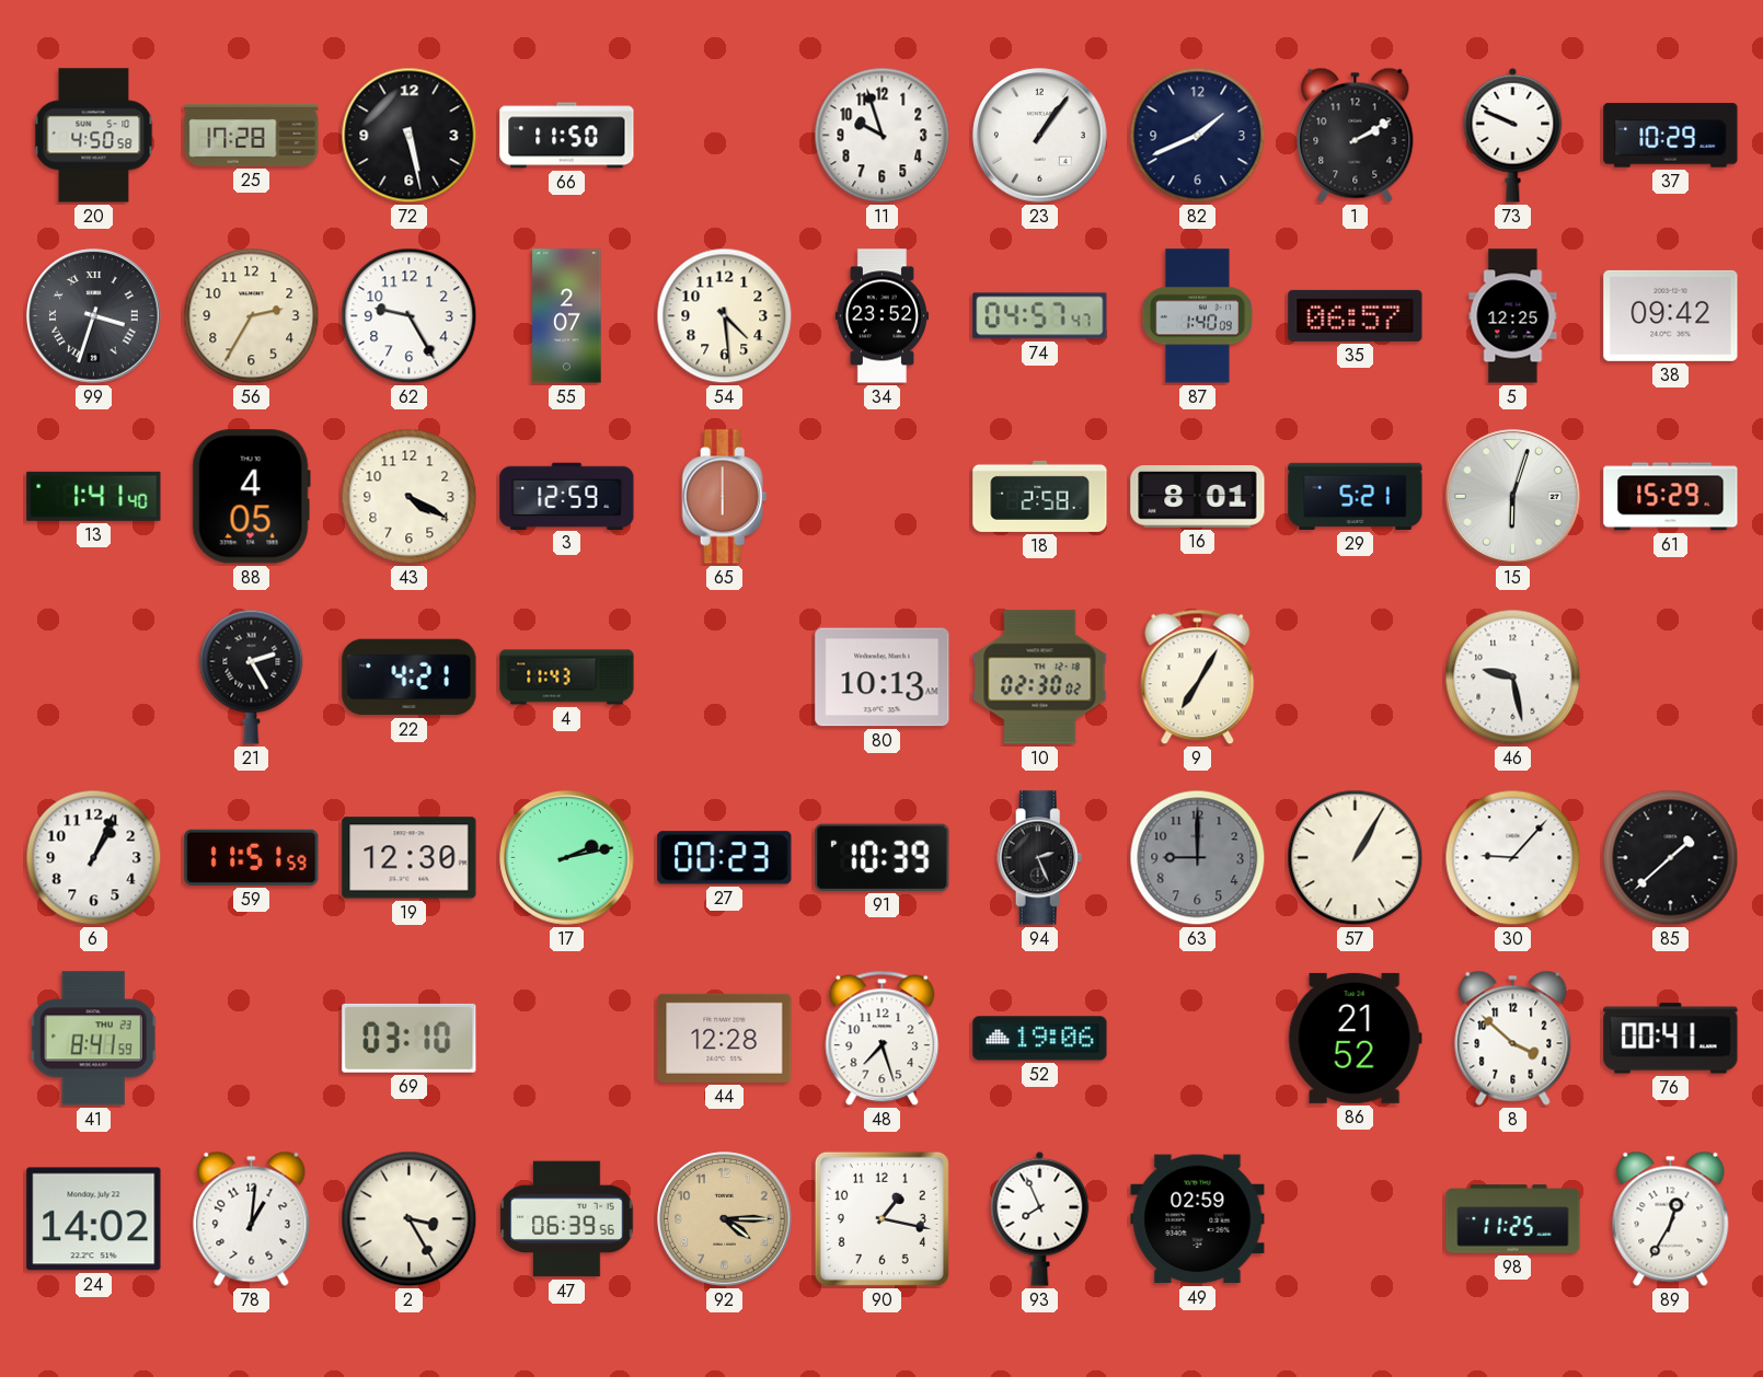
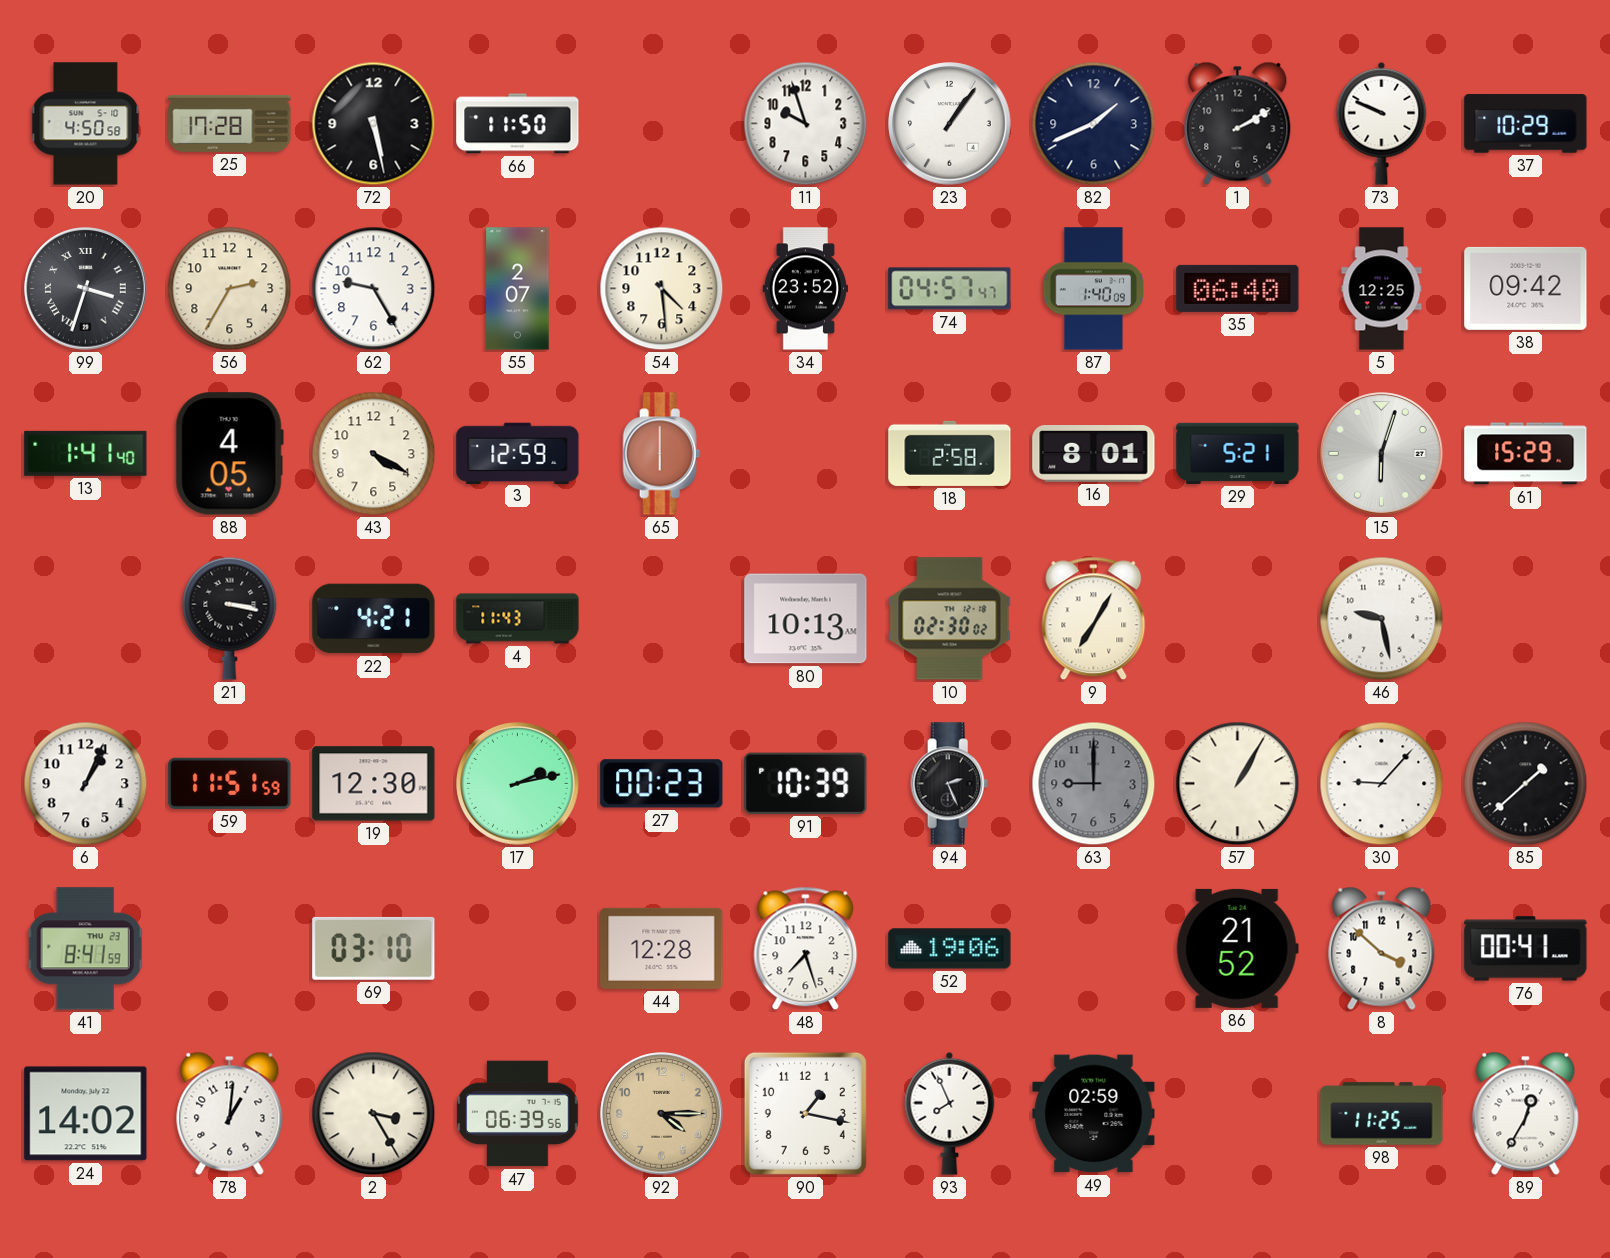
35: 06:57 -> 06:40 (1238, 288)
21: 2:25 -> 3:17 (230, 618)
